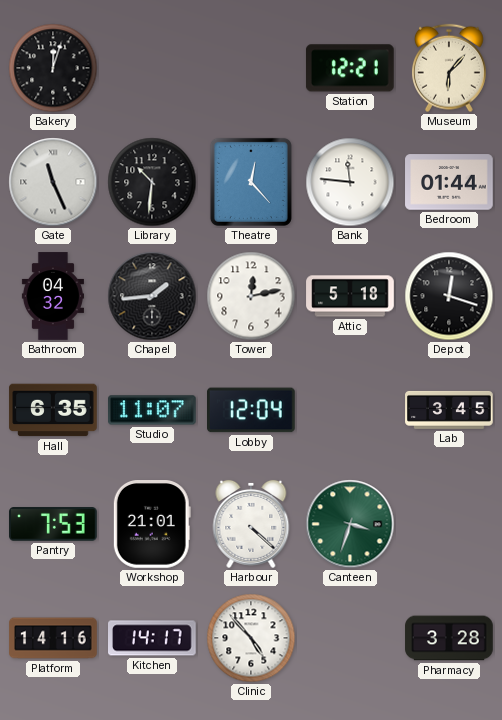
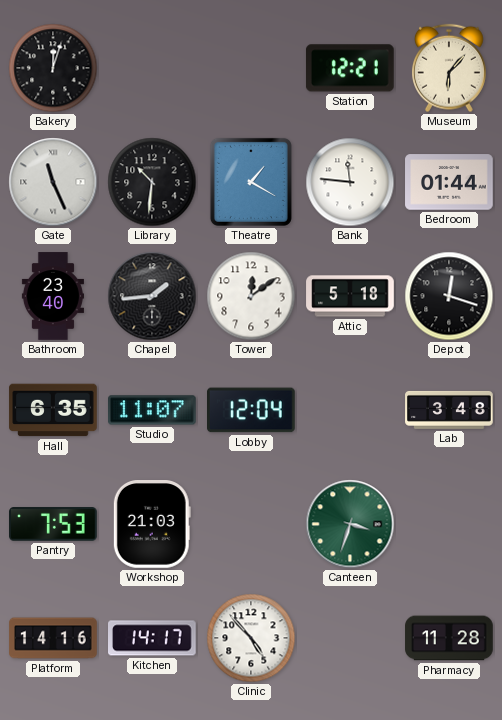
Theatre: 12:23 -> 1:20 (251, 182)
Bathroom: 04:32 -> 23:40 (53, 296)
Tower: 12:13 -> 12:09 (251, 296)
Lab: 3:45 -> 3:48 (449, 410)
Workshop: 21:01 -> 21:03 (152, 525)
Harbour: 4:22 -> none (251, 524)
Pharmacy: 3:28 -> 11:28 (449, 638)
